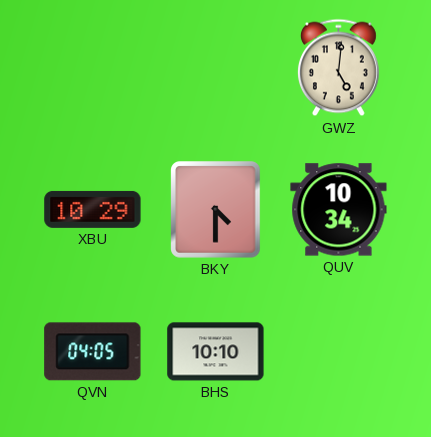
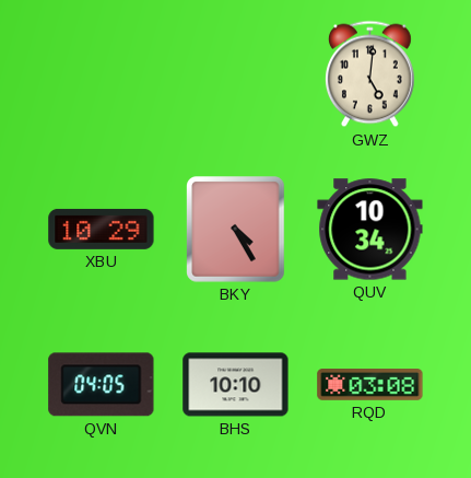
BKY: 4:30 -> 4:25 (236, 230)
RQD: none -> 03:08 (370, 385)
